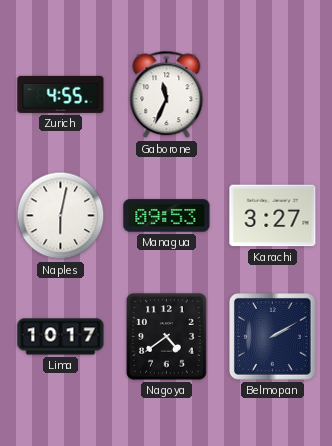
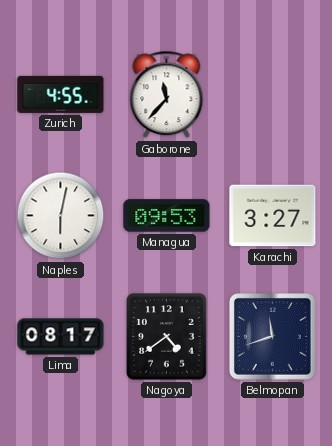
Gaborone: 11:34 -> 11:37 (167, 95)
Lima: 10:17 -> 08:17 (61, 337)
Belmopan: 2:10 -> 11:42 (273, 337)
